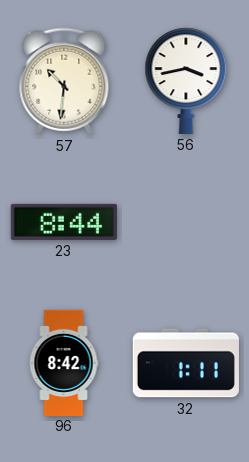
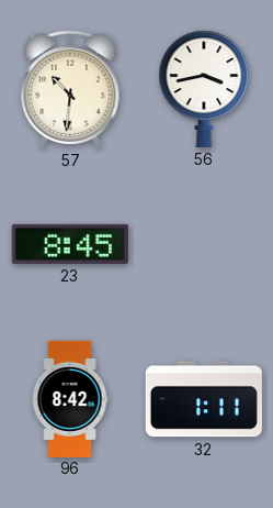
23: 8:44 -> 8:45 (70, 244)
